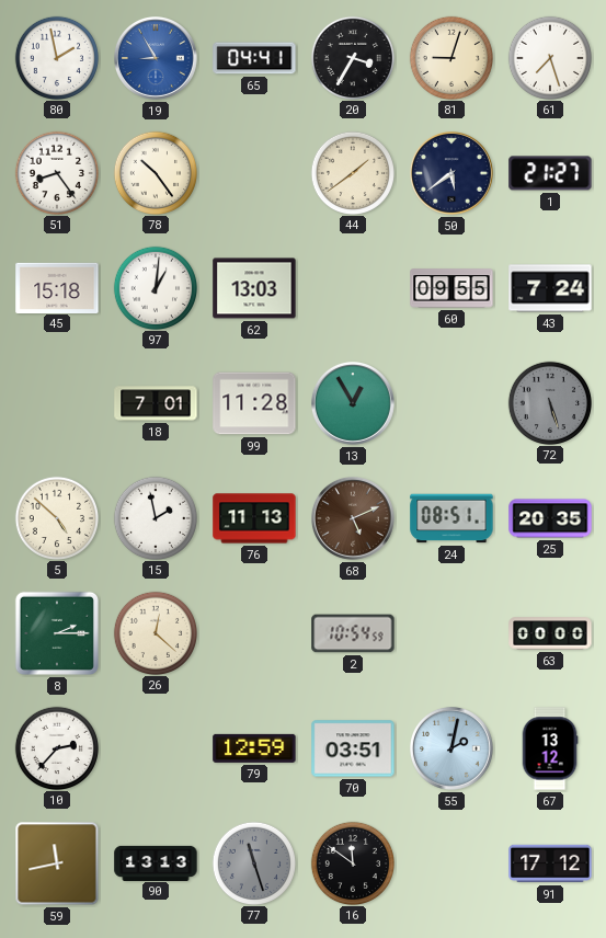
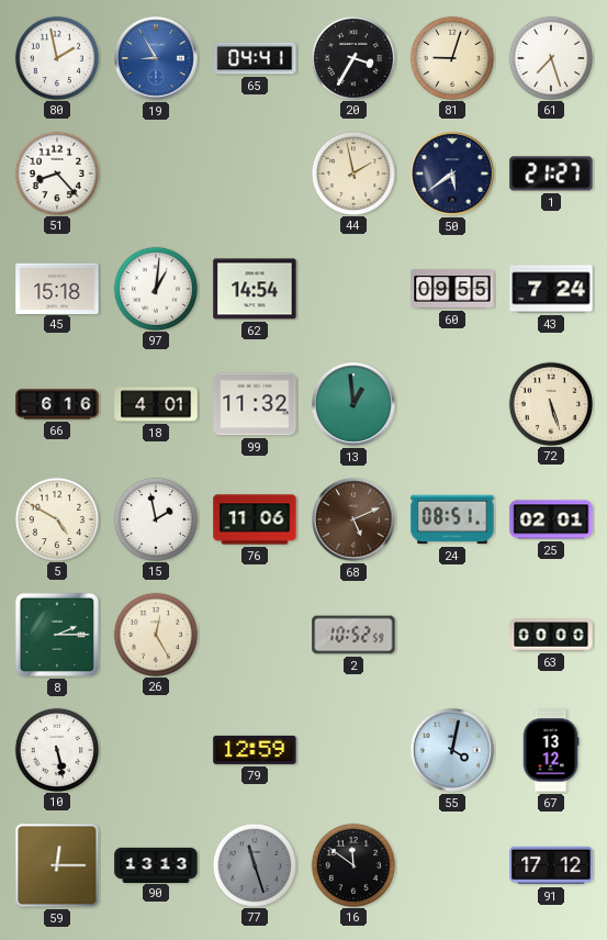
51: 8:24 -> 8:23 (56, 172)
78: 10:24 -> none (155, 172)
44: 1:39 -> 1:58 (352, 172)
62: 13:03 -> 14:54 (255, 289)
66: none -> 6:16 (57, 404)
18: 7:01 -> 4:01 (156, 404)
99: 11:28 -> 11:32 (255, 404)
13: 12:55 -> 12:59 (355, 405)
72 dial: grey -> cream (550, 403)
5: 4:52 -> 4:50 (56, 518)
76: 11:13 -> 11:06 (255, 519)
25: 20:35 -> 02:01 (551, 519)
26: 12:22 -> 12:25 (155, 634)
2: 10:54 -> 10:52 (353, 635)
10: 2:37 -> 5:28 (56, 749)
70: 03:51 -> none (353, 748)
55: 2:02 -> 4:02 (453, 751)
59: 11:43 -> 12:15 (57, 865)
